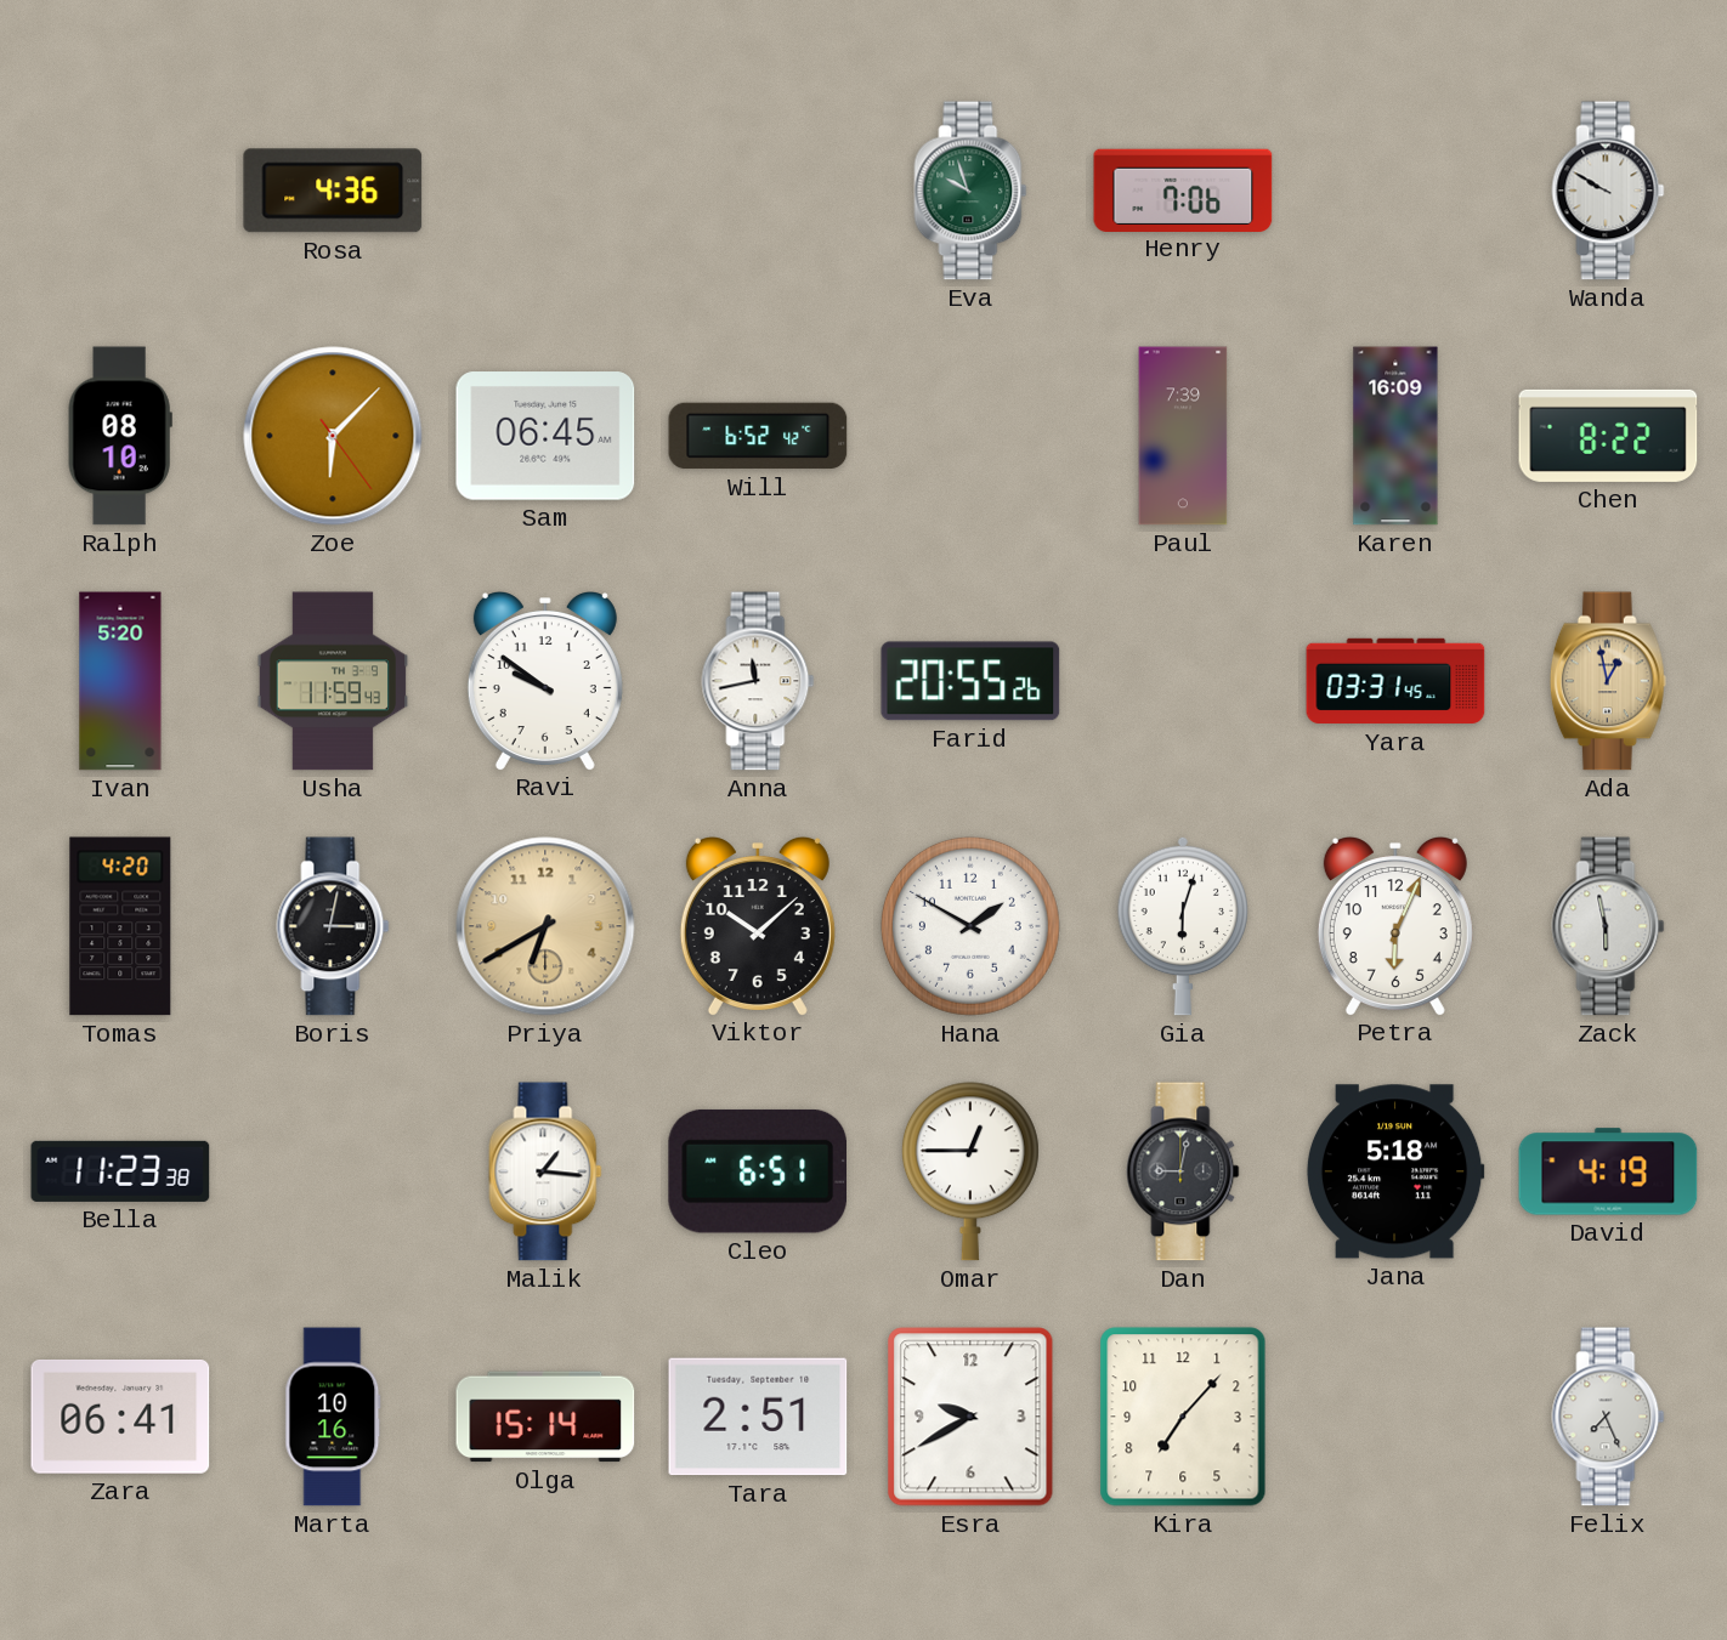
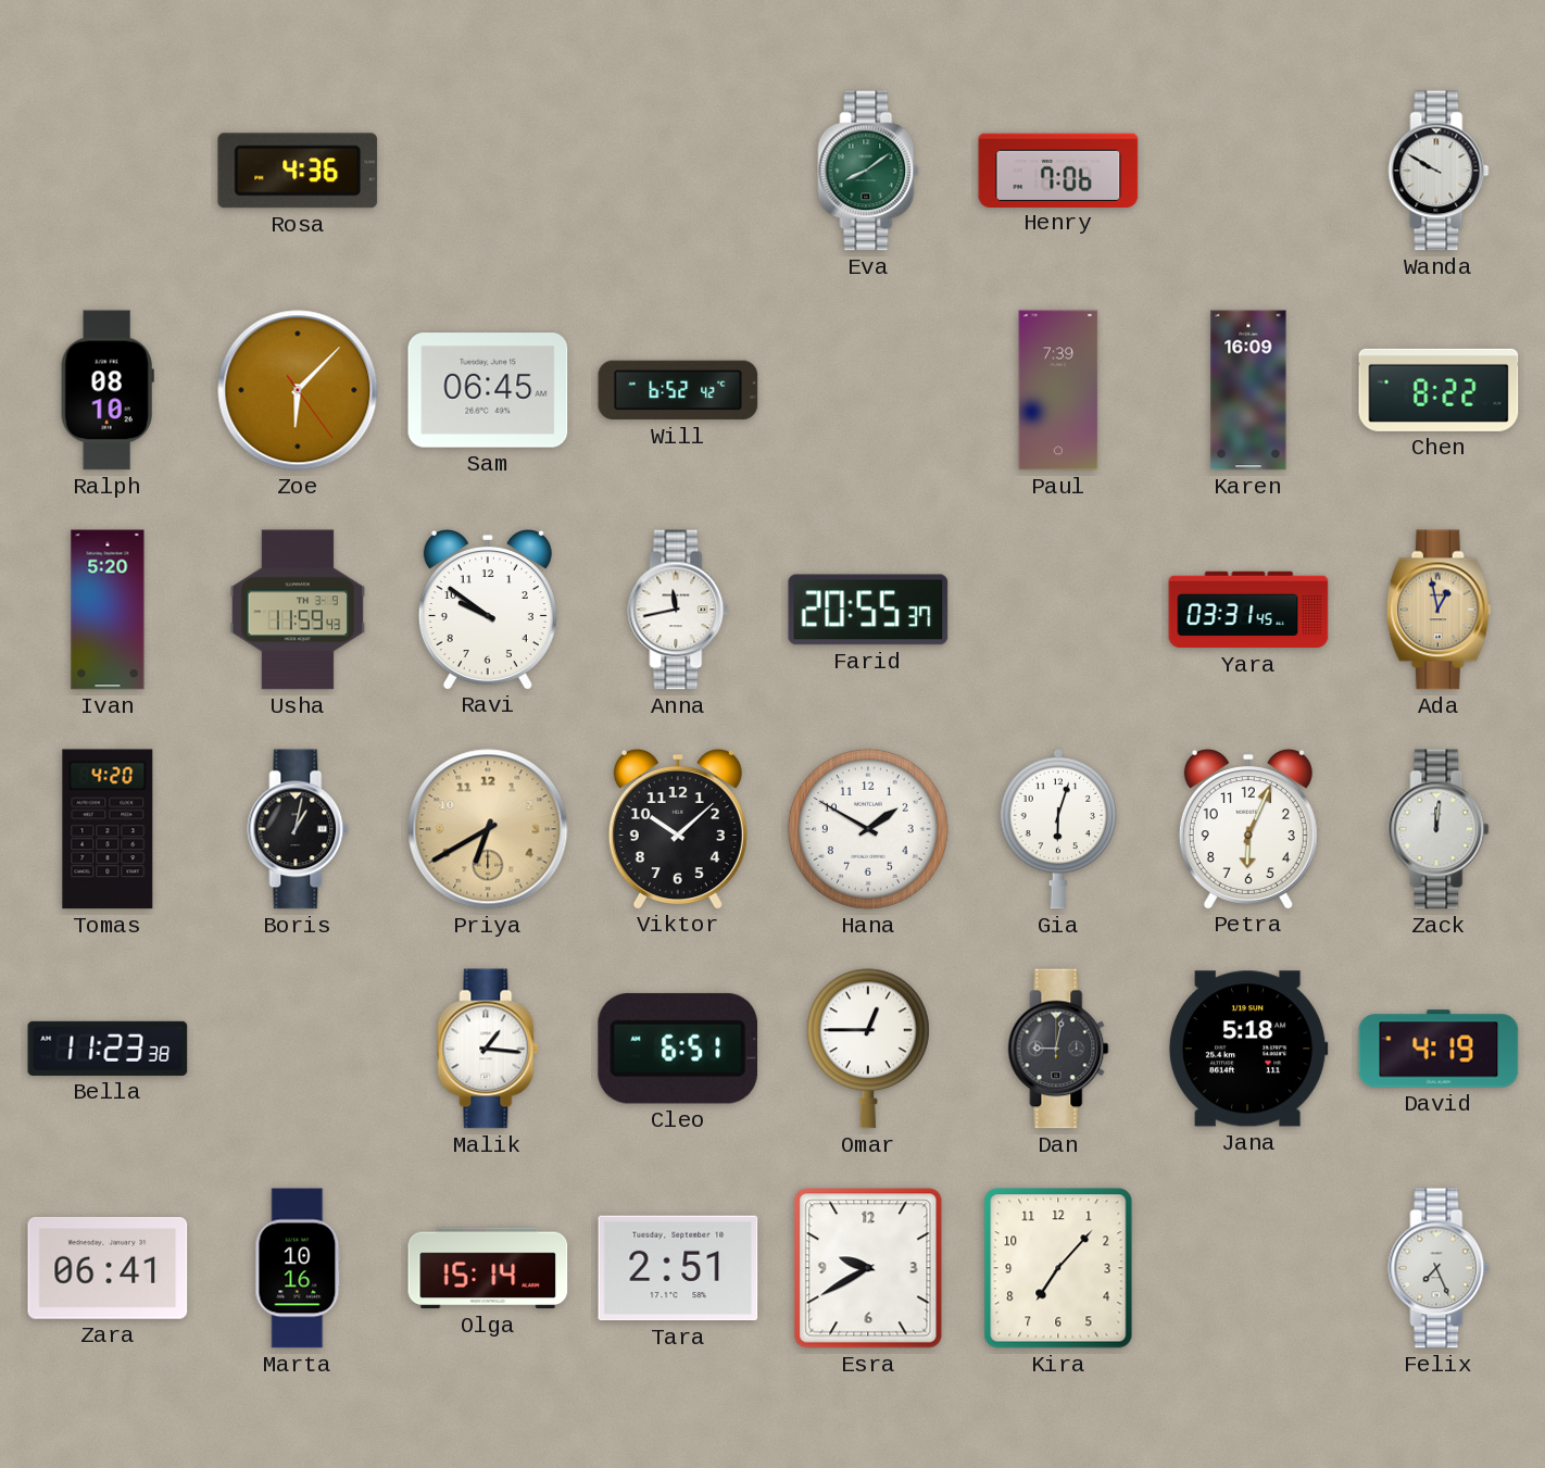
Eva: 9:57 -> 8:09 (868, 171)
Farid: 20:55:26 -> 20:55:37 (868, 610)
Boris: 3:02 -> 1:02 (298, 829)
Zack: 5:58 -> 12:01 (1439, 829)
